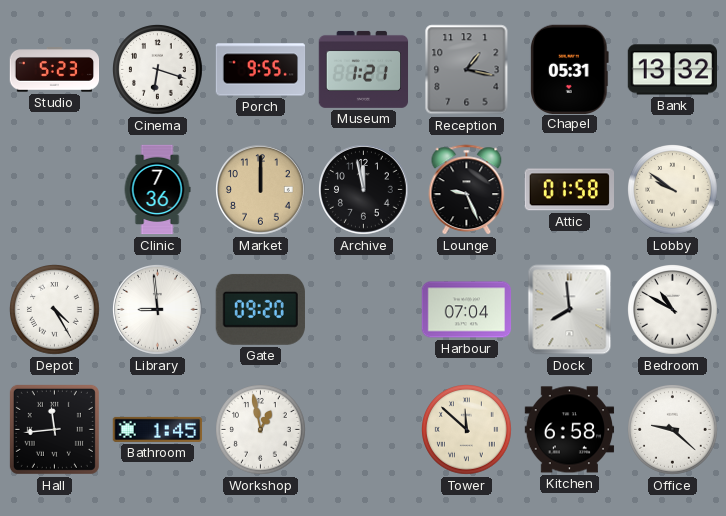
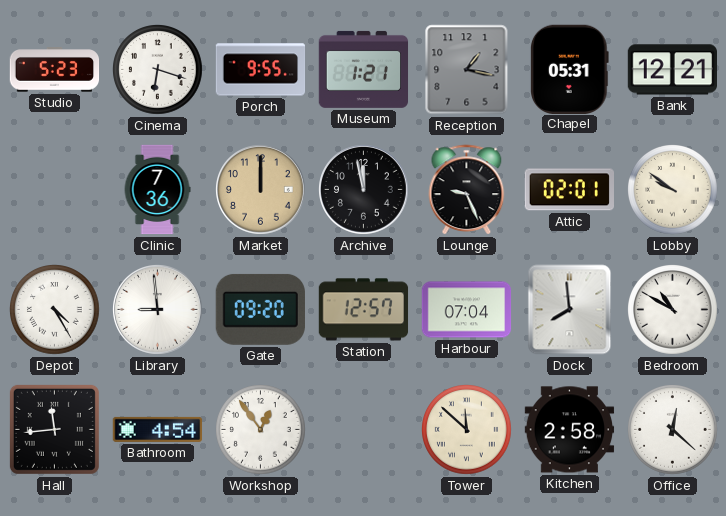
Bank: 13:32 -> 12:21 (673, 70)
Attic: 01:58 -> 02:01 (569, 190)
Station: none -> 12:57 (364, 310)
Bathroom: 1:45 -> 4:54 (158, 429)
Workshop: 12:58 -> 12:54 (261, 430)
Kitchen: 6:58 -> 2:58 (570, 430)
Office: 9:22 -> 12:22 (673, 430)
